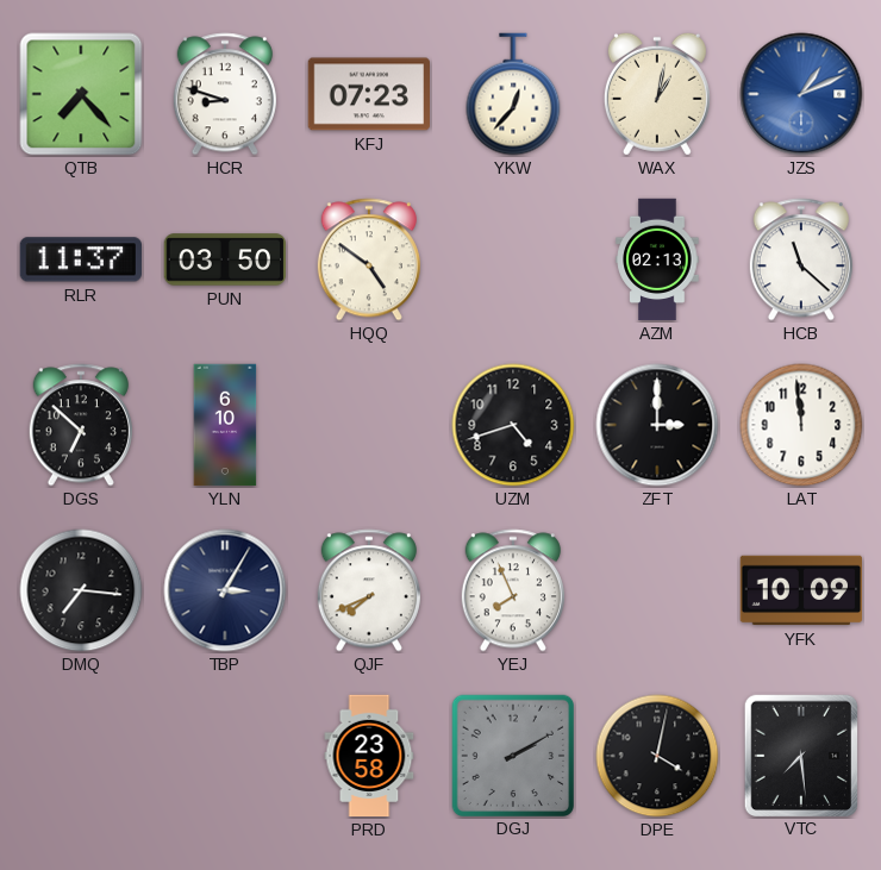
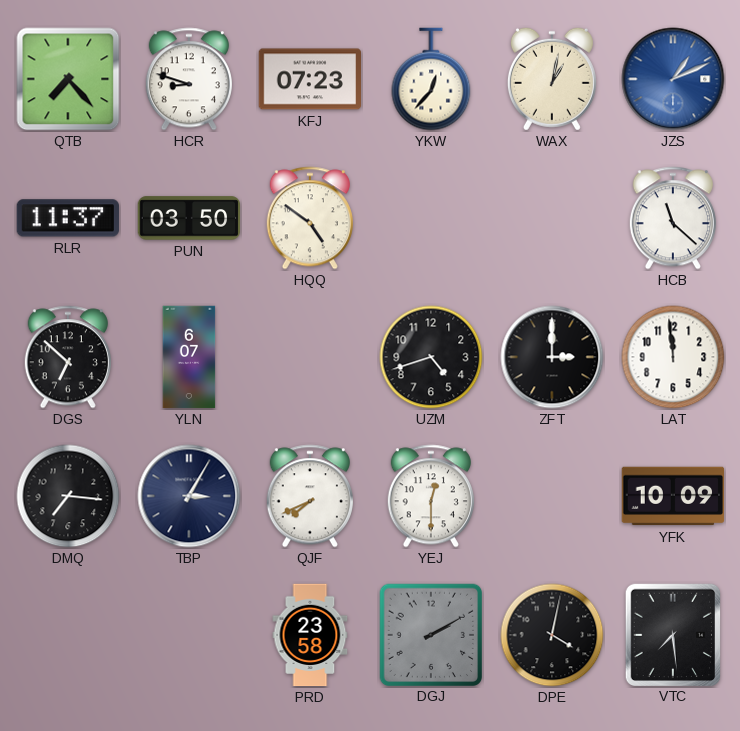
AZM: 02:13 -> none (657, 259)
YLN: 6:10 -> 6:07 (189, 357)
YEJ: 7:56 -> 12:30 (431, 496)
